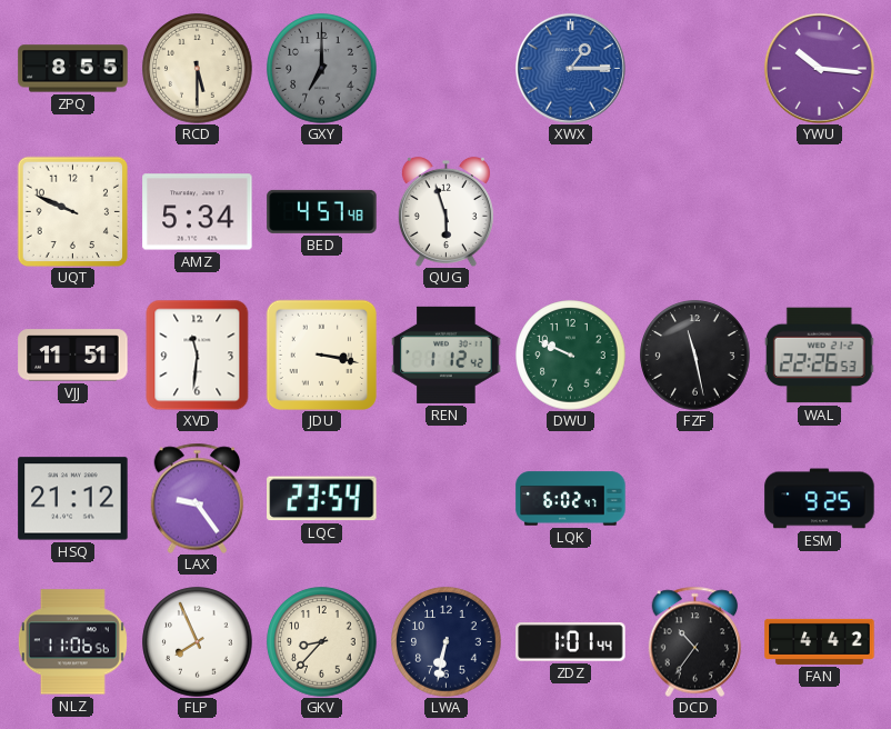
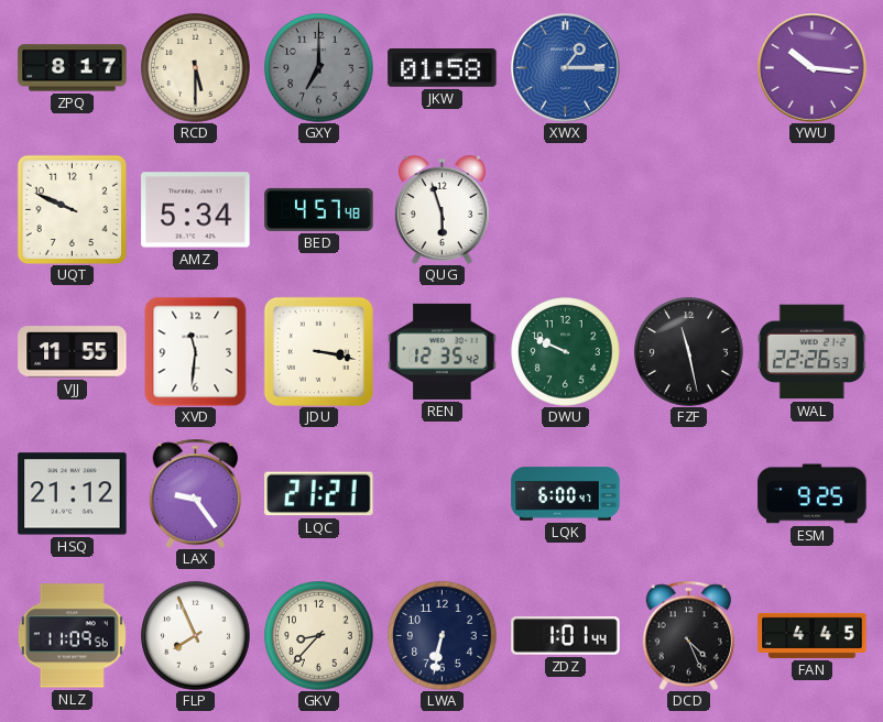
ZPQ: 8:55 -> 8:17 (73, 68)
JKW: none -> 01:58 (443, 68)
VJJ: 11:51 -> 11:55 (73, 352)
REN: 1:12 -> 12:35 (443, 351)
LQC: 23:54 -> 21:21 (319, 494)
LQK: 6:02 -> 6:00 (566, 494)
NLZ: 11:06 -> 11:09 (72, 636)
DCD: 10:36 -> 4:26 (689, 635)
FAN: 4:42 -> 4:45 (813, 635)
